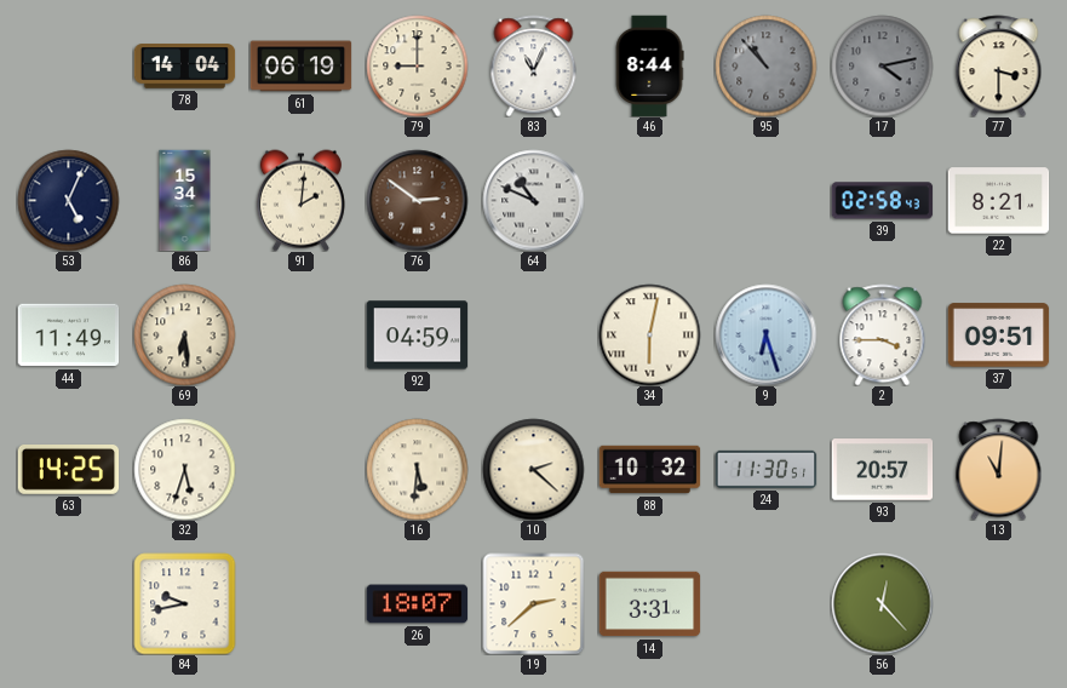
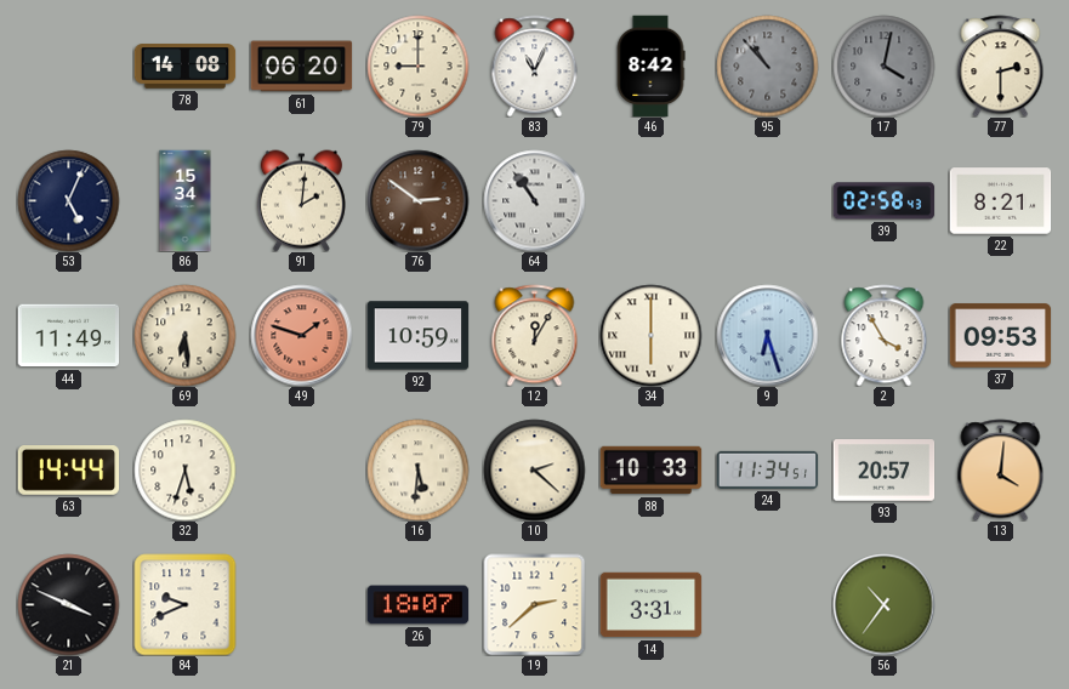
78: 14:04 -> 14:08 (184, 67)
61: 06:19 -> 06:20 (301, 67)
46: 8:44 -> 8:42 (650, 66)
17: 4:13 -> 4:02 (883, 66)
77: 3:30 -> 2:30 (1001, 66)
64: 10:49 -> 10:54 (534, 200)
49: none -> 1:48 (301, 335)
92: 04:59 -> 10:59 (417, 336)
12: none -> 12:05 (535, 335)
34: 6:02 -> 6:00 (650, 335)
2: 3:45 -> 3:55 (885, 335)
37: 09:51 -> 09:53 (1000, 336)
63: 14:25 -> 14:44 (68, 471)
88: 10:32 -> 10:33 (650, 471)
24: 11:30 -> 11:34 (767, 469)
13: 11:01 -> 4:01 (1001, 469)
21: none -> 3:49 (68, 604)
84: 9:43 -> 9:41 (184, 604)
56: 12:23 -> 10:36 (883, 604)
